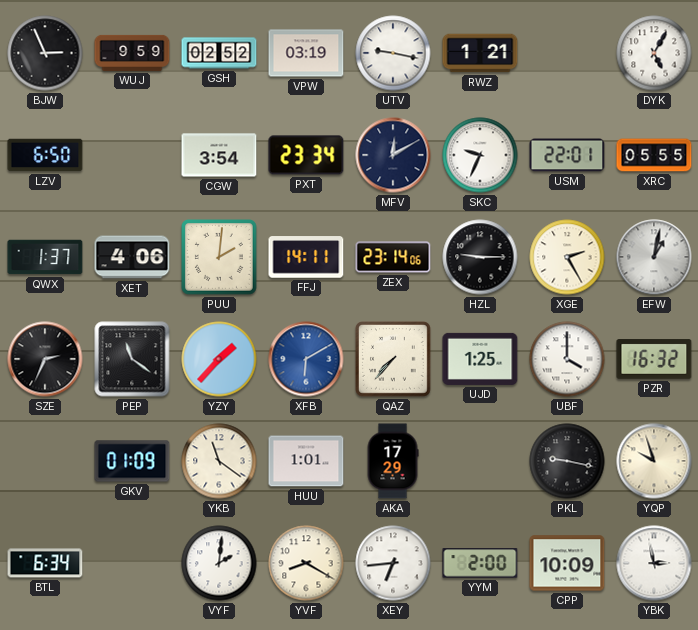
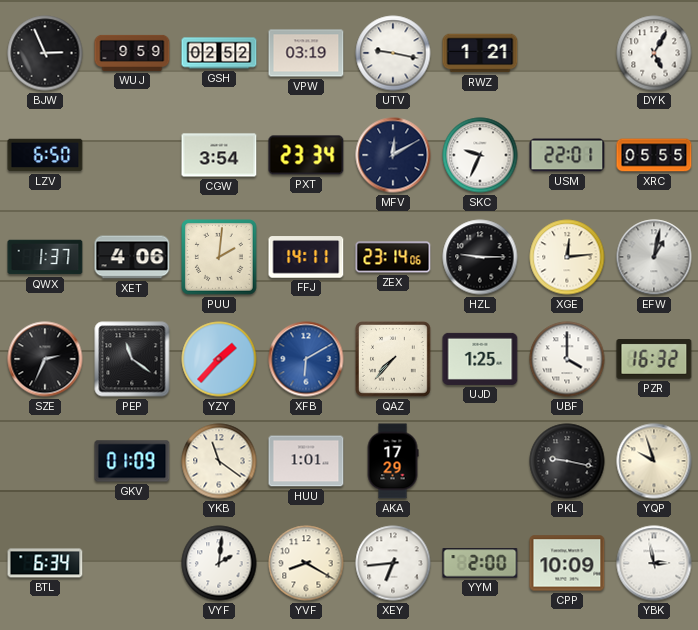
XGE: 2:25 -> 12:14 (567, 257)
